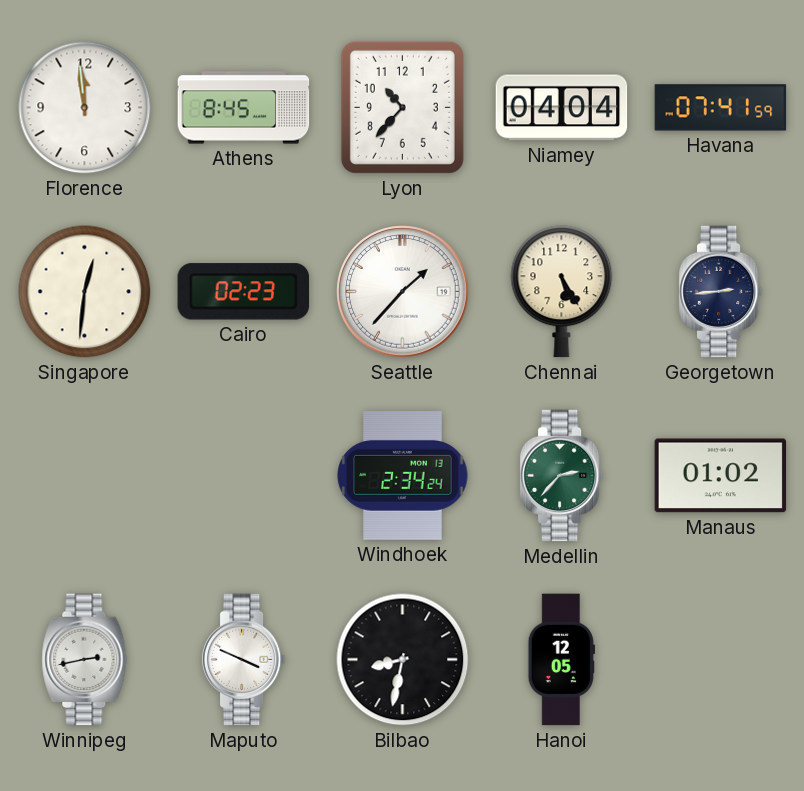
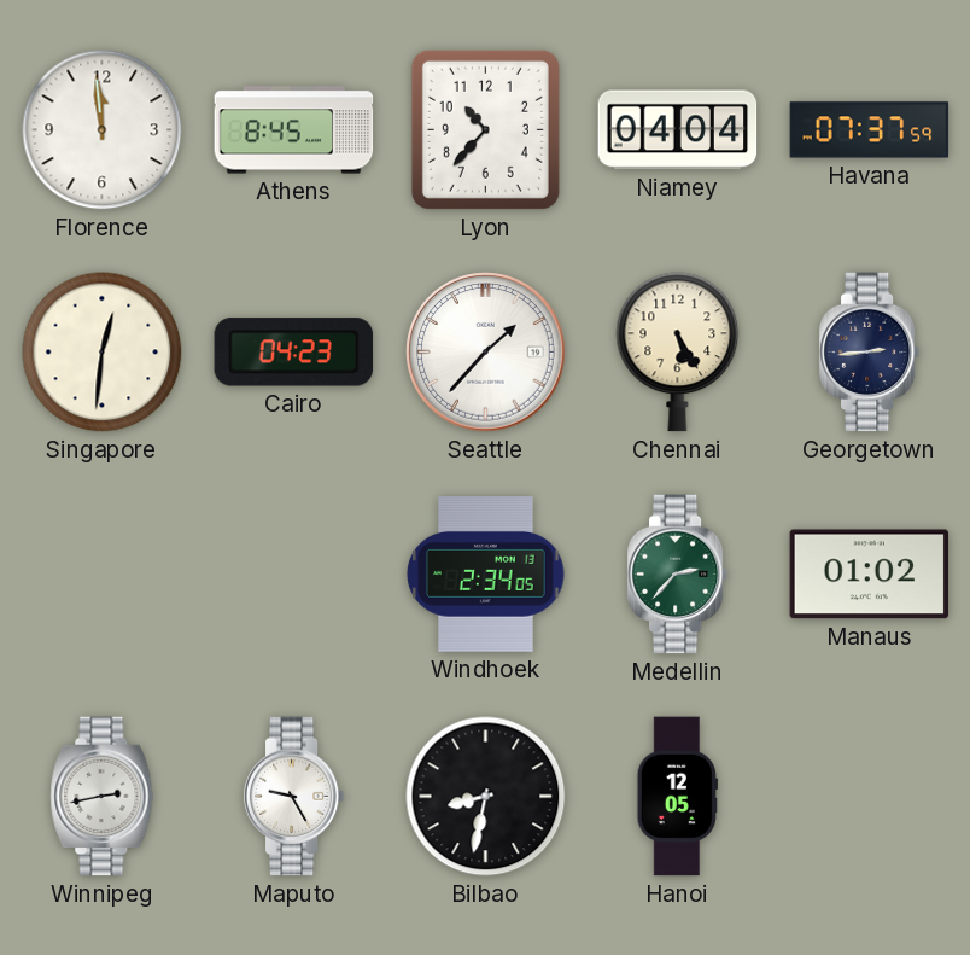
Havana: 07:41 -> 07:37 (870, 130)
Cairo: 02:23 -> 04:23 (294, 353)
Windhoek: 2:34:24 -> 2:34:05 (486, 575)
Maputo: 3:49 -> 9:25 (294, 797)
